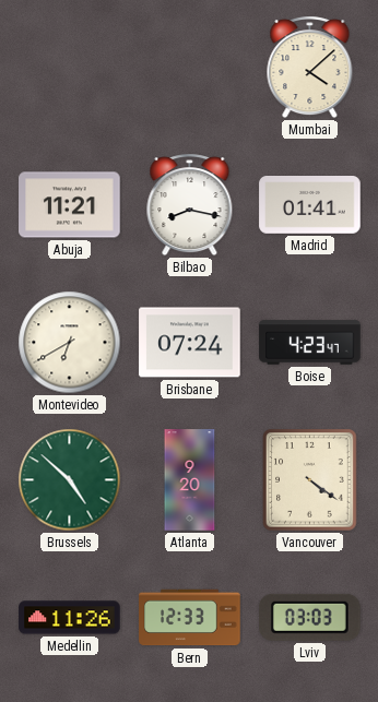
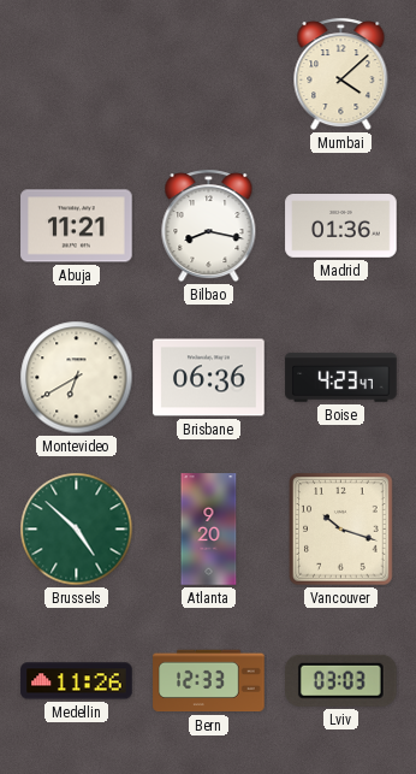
Madrid: 01:41 -> 01:36 (341, 226)
Brisbane: 07:24 -> 06:36 (209, 378)
Vancouver: 4:21 -> 10:18 (341, 530)
